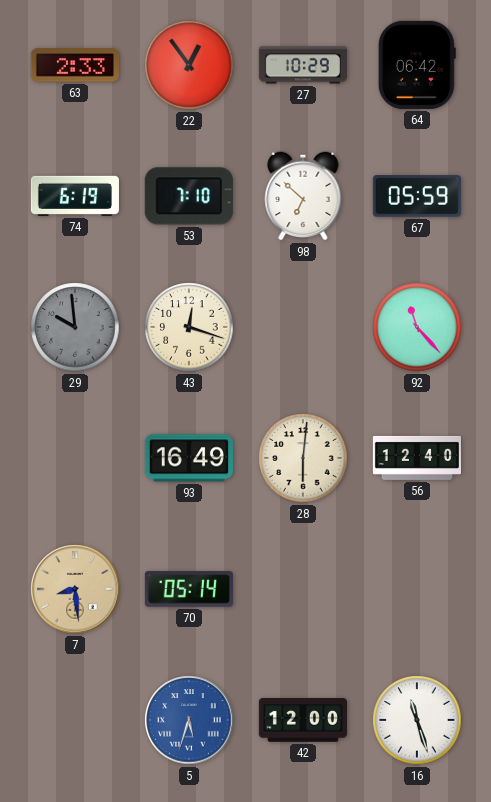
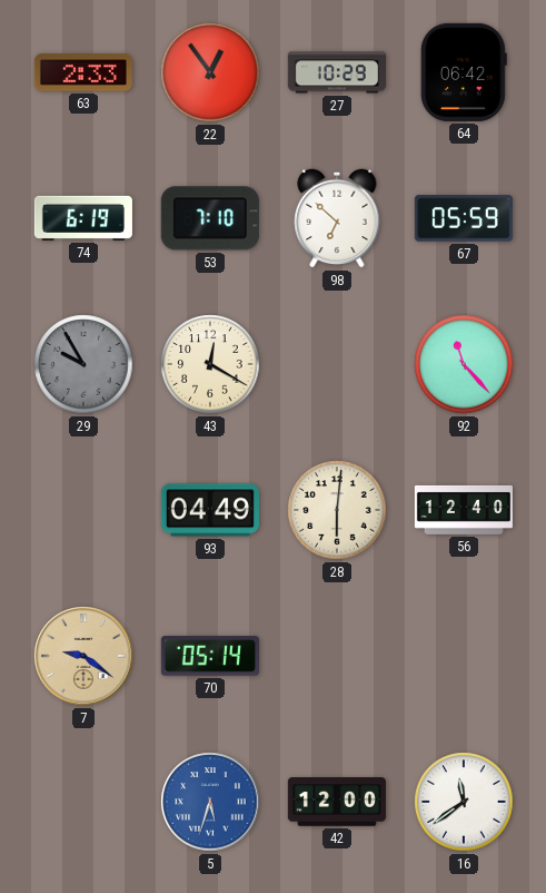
29: 9:59 -> 9:55 (83, 364)
43: 12:18 -> 12:20 (210, 364)
93: 16:49 -> 04:49 (210, 510)
7: 8:29 -> 9:21 (83, 656)
16: 11:27 -> 11:39 (464, 802)
